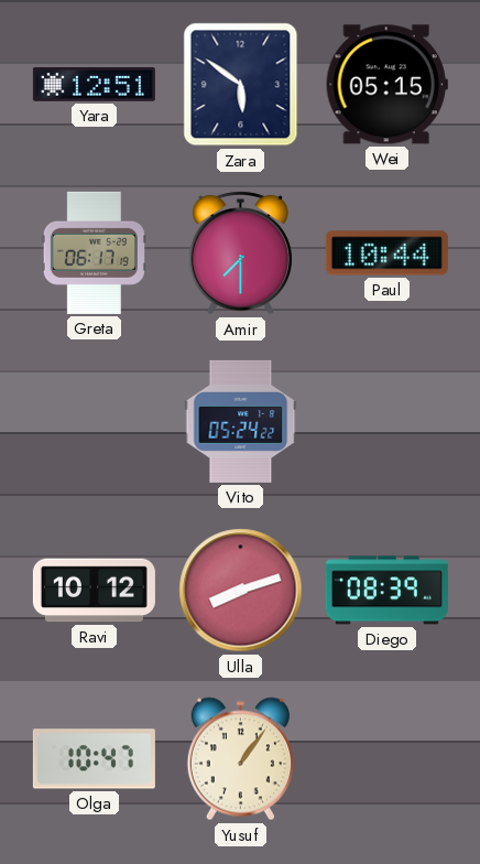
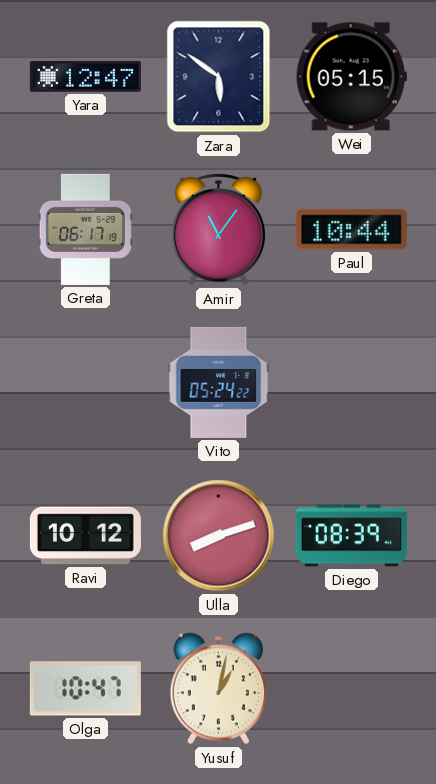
Yara: 12:51 -> 12:47 (85, 77)
Amir: 7:30 -> 11:06 (218, 229)
Yusuf: 1:06 -> 1:02 (218, 689)
